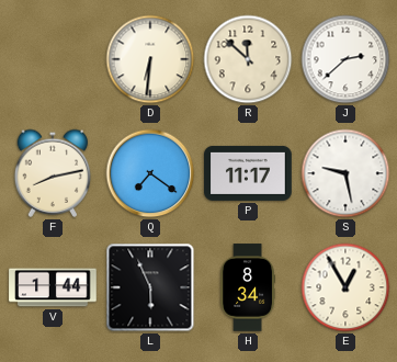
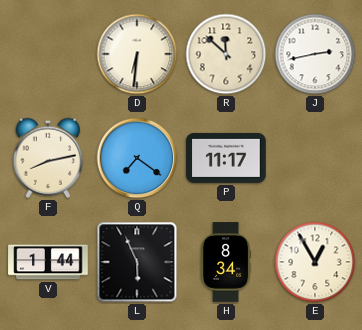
J: 2:38 -> 2:43 (315, 54)
S: 9:28 -> none (345, 173)
